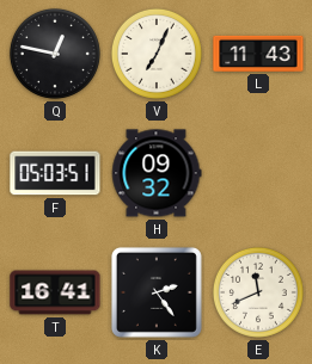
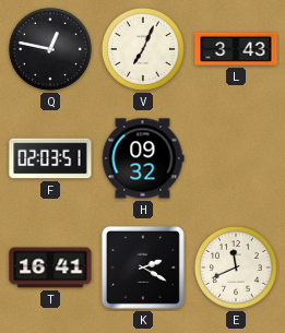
L: 11:43 -> 3:43 (236, 49)
F: 05:03 -> 02:03 (50, 158)
K: 2:24 -> 2:20 (143, 267)
